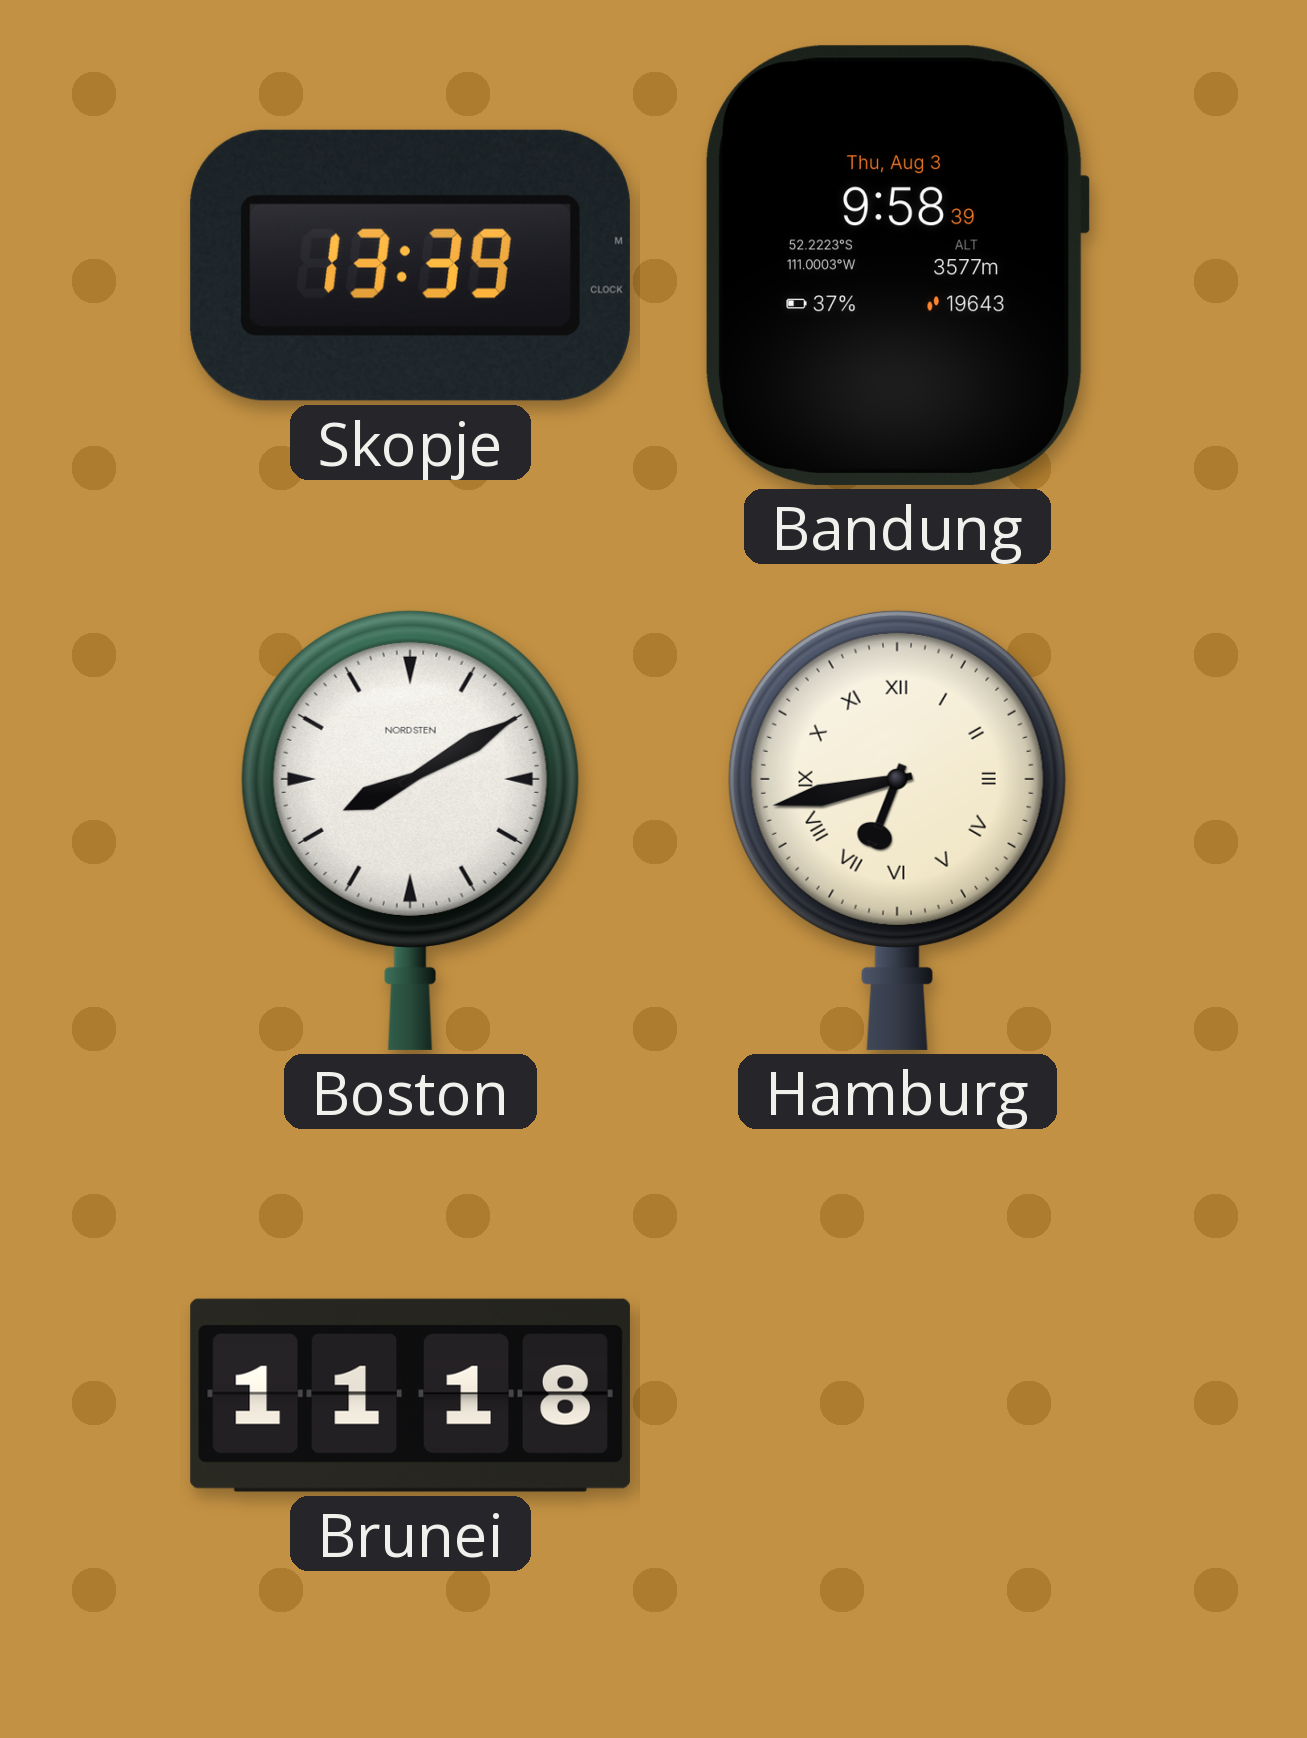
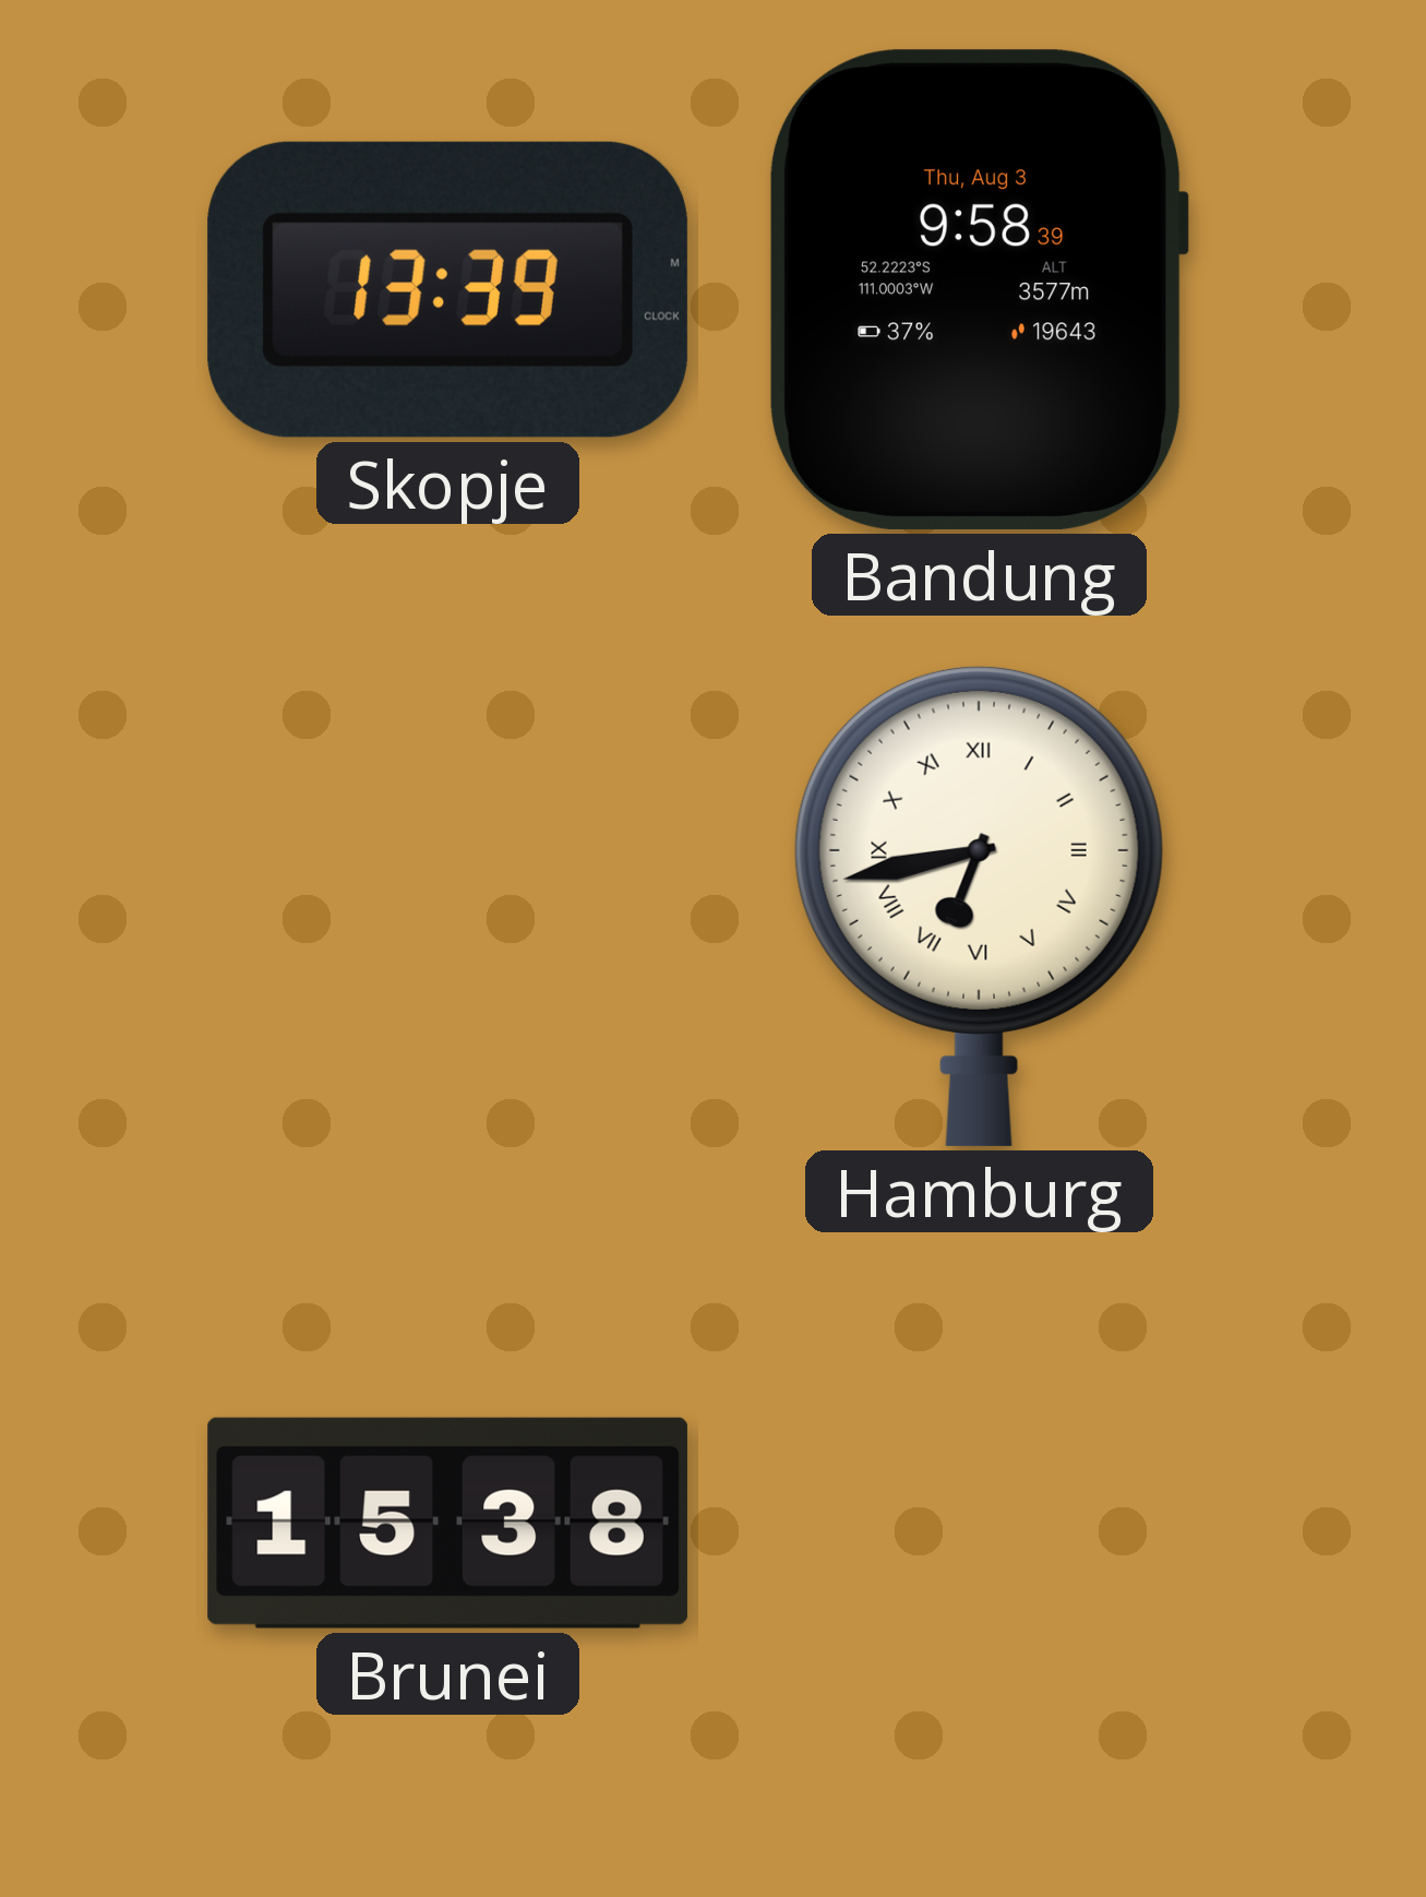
Boston: 8:10 -> none (410, 830)
Brunei: 11:18 -> 15:38 (447, 1523)
